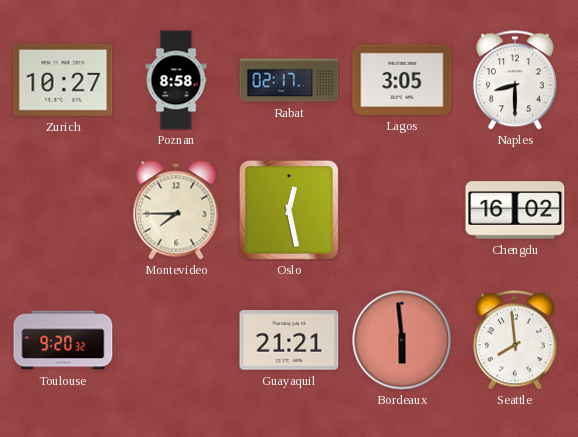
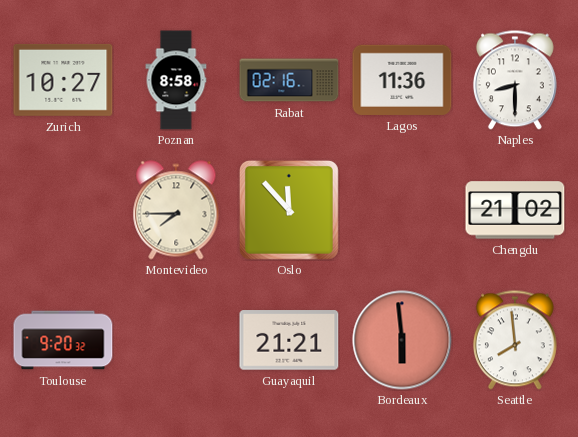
Rabat: 02:17 -> 02:16 (289, 80)
Lagos: 3:05 -> 11:36 (402, 80)
Oslo: 12:28 -> 11:53 (289, 210)
Chengdu: 16:02 -> 21:02 (515, 210)
